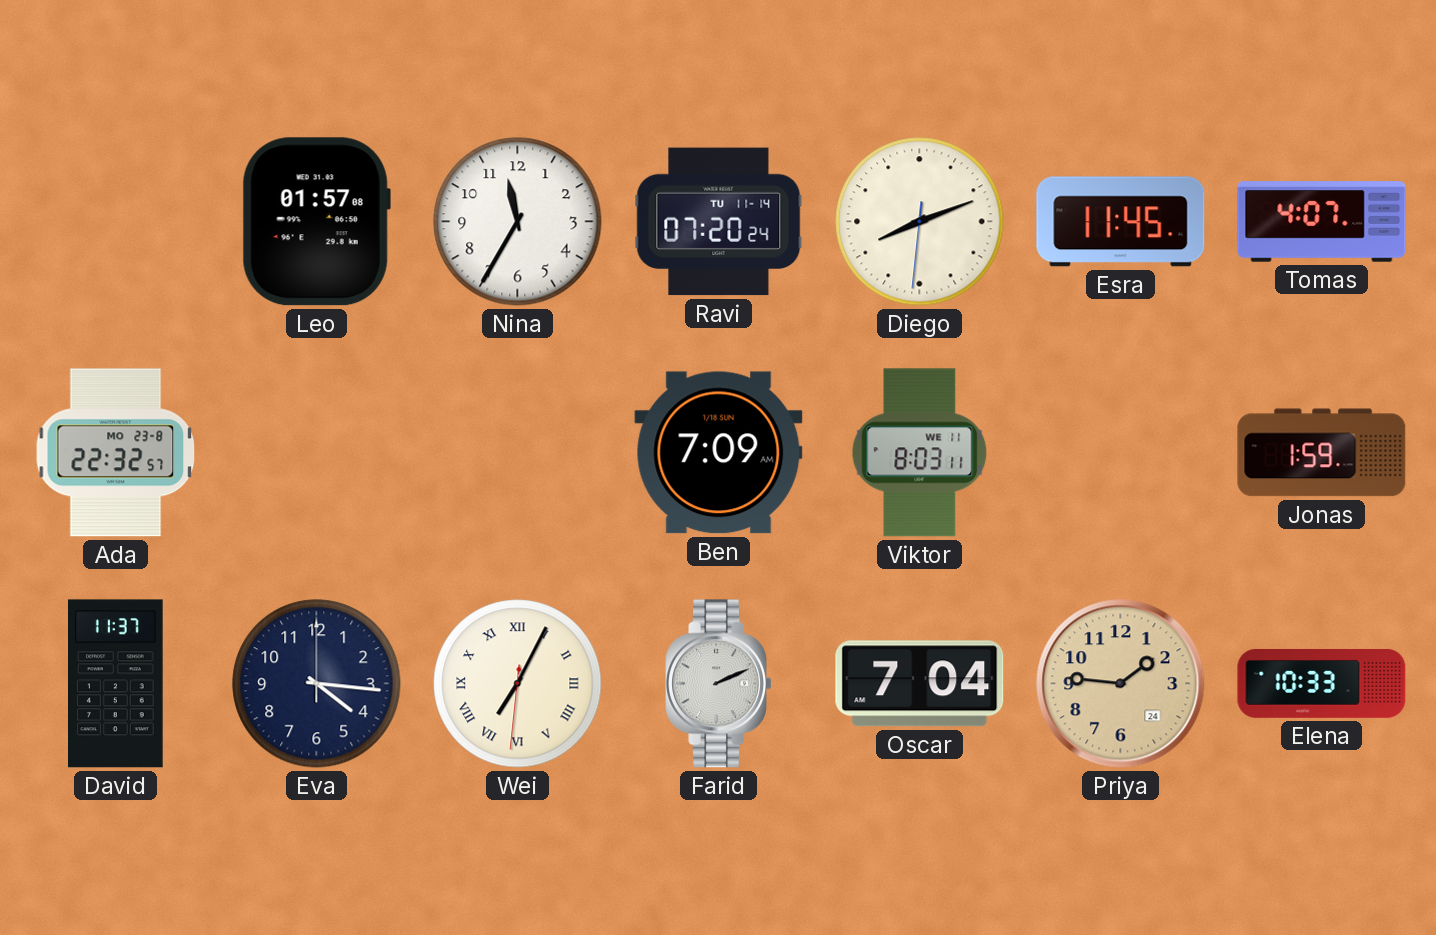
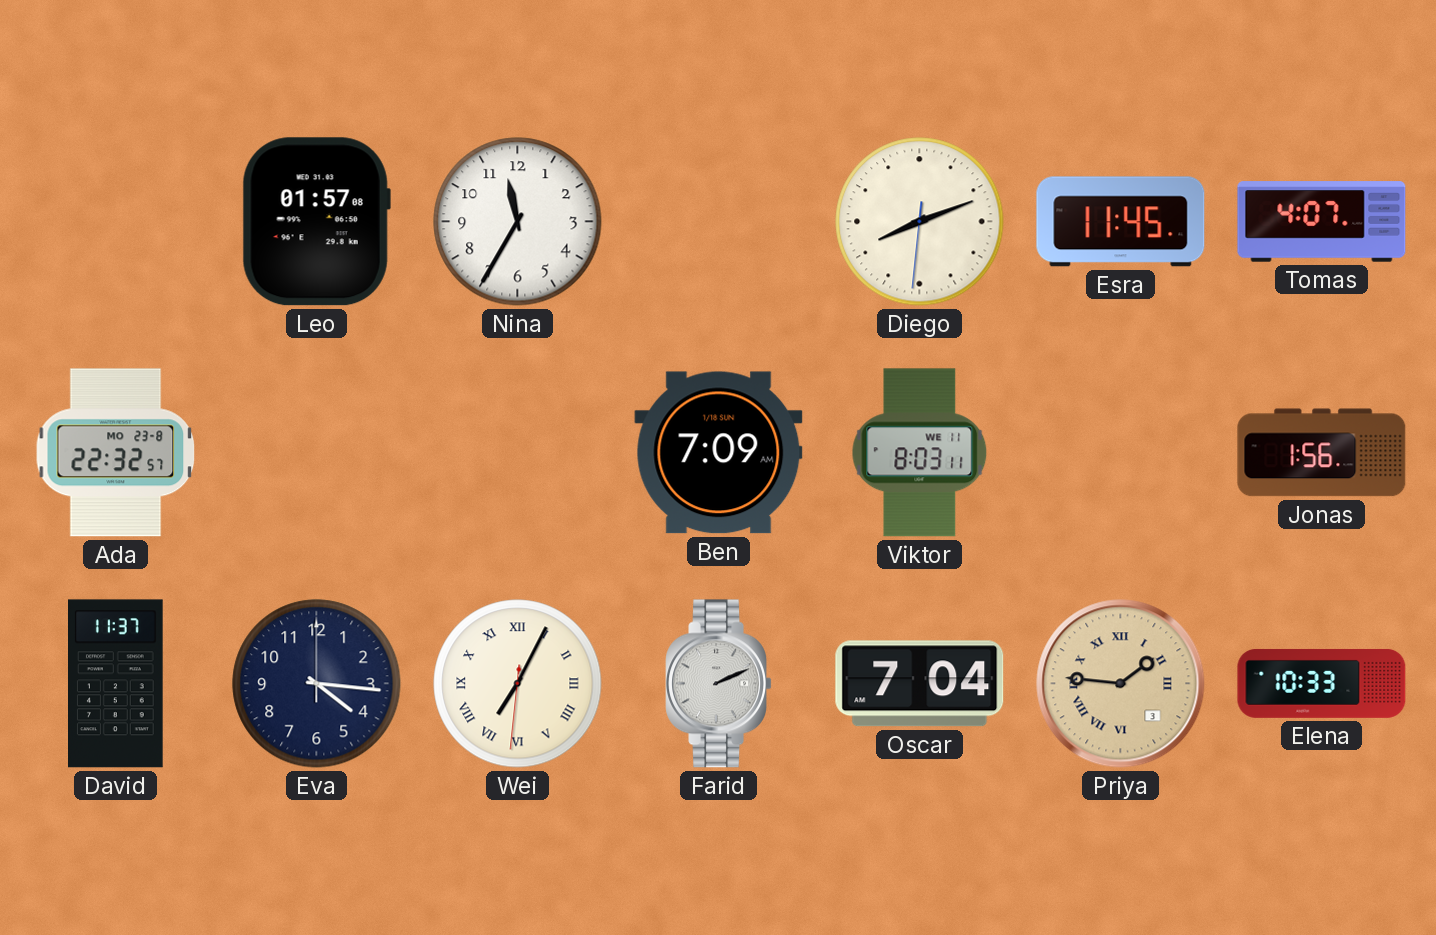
Ravi: 07:20 -> none (719, 222)
Jonas: 1:59 -> 1:56 (1322, 453)
Priya date: 24 -> 3 (1121, 684)
Priya numerals: Arabic -> Roman (1121, 684)
